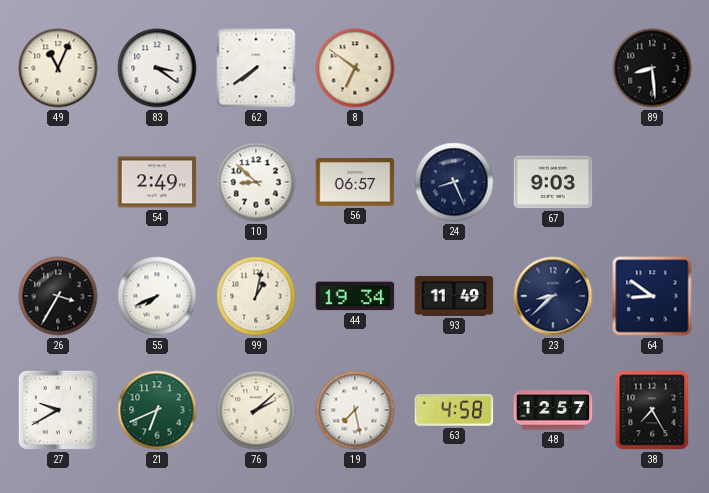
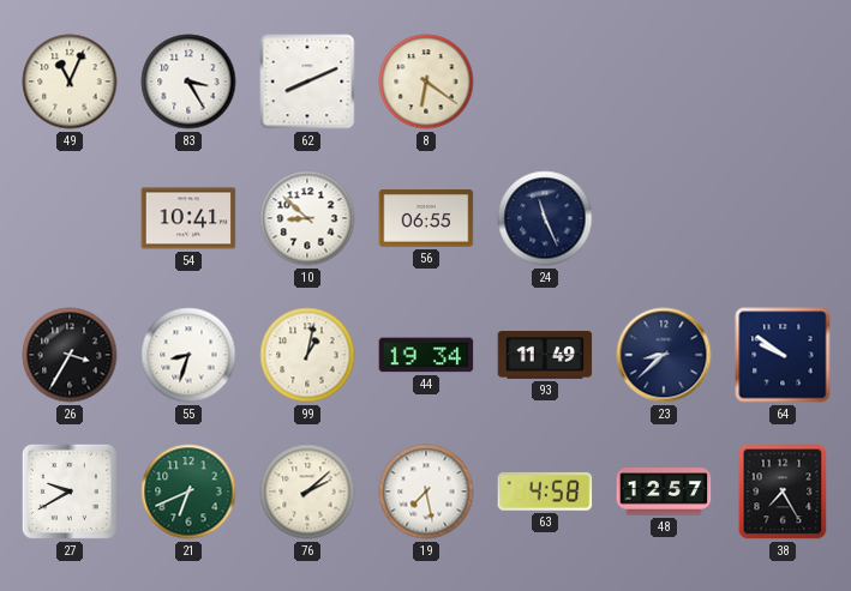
83: 3:21 -> 3:25 (188, 82)
62: 7:39 -> 8:11 (307, 82)
8: 6:51 -> 6:21 (426, 82)
89: 8:29 -> none (652, 68)
54: 2:49 -> 10:41 (188, 218)
56: 06:57 -> 06:55 (426, 218)
24: 8:26 -> 11:26 (545, 218)
67: 9:03 -> none (553, 182)
55: 7:41 -> 8:33 (188, 355)
64: 8:51 -> 9:51 (783, 355)
